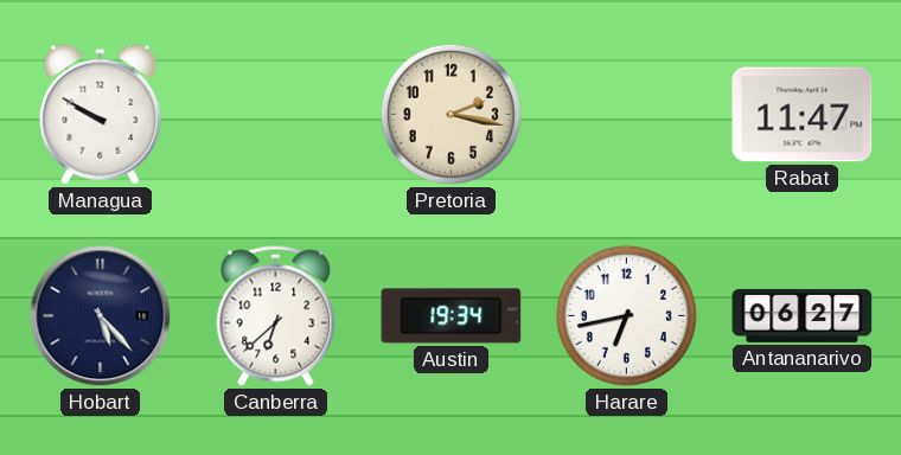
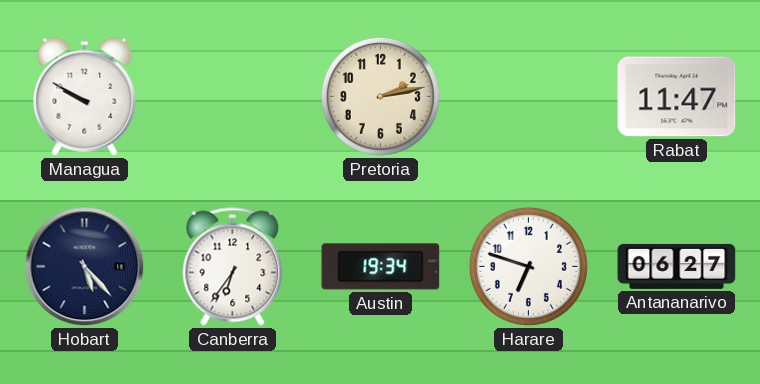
Pretoria: 2:17 -> 2:13 (380, 96)
Canberra: 6:38 -> 6:36 (233, 267)
Harare: 6:43 -> 6:48 (528, 266)
